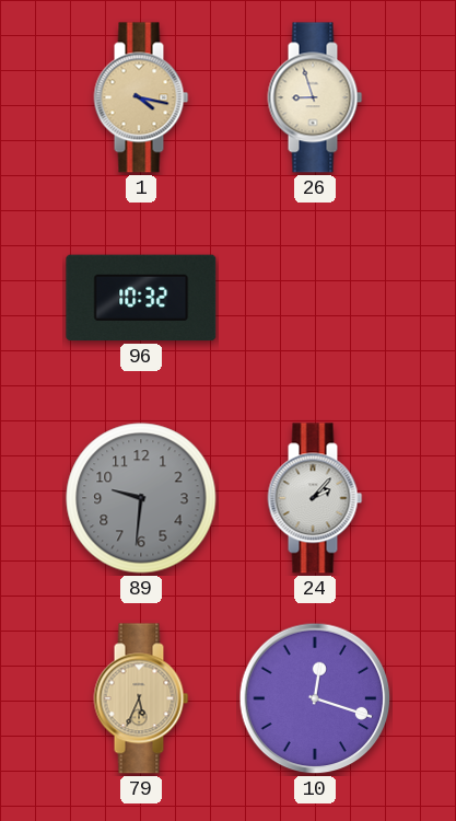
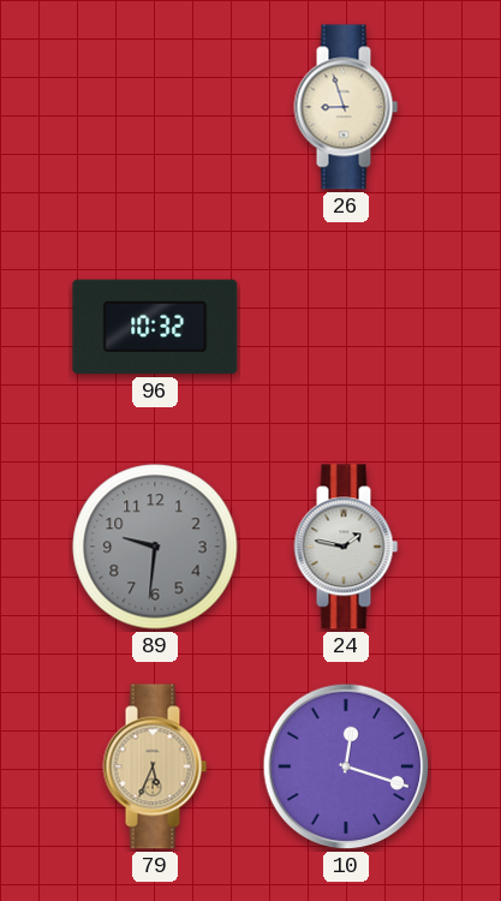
1: 4:17 -> none (141, 97)
24: 2:07 -> 1:47 (346, 547)
